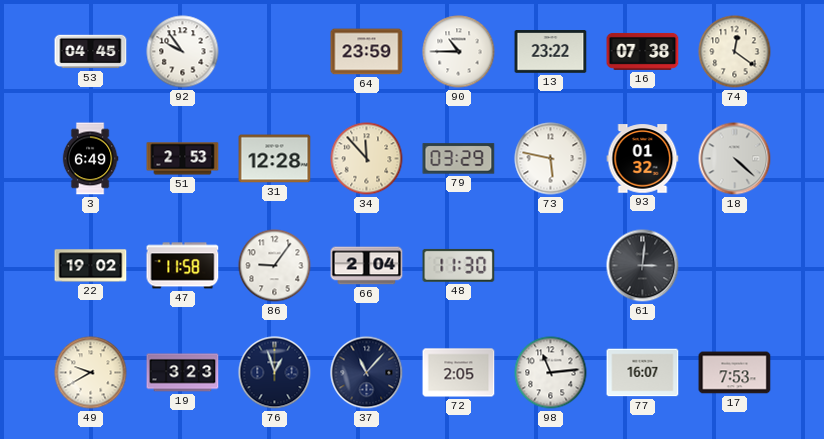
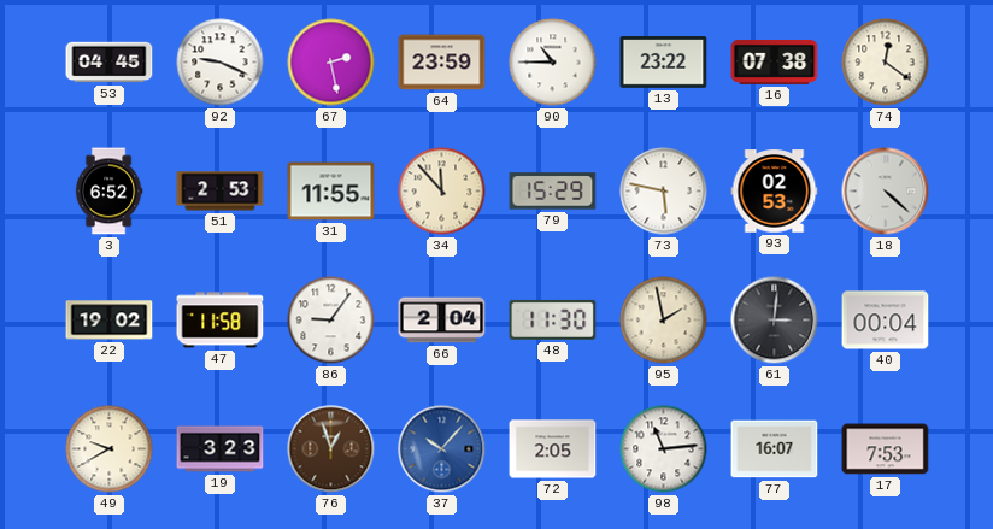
92: 9:54 -> 9:19 (221, 63)
67: none -> 2:28 (331, 63)
3: 6:49 -> 6:52 (108, 192)
31: 12:28 -> 11:55 (331, 192)
79: 03:29 -> 15:29 (553, 192)
93: 01:32 -> 02:53 (775, 192)
95: none -> 1:58 (664, 321)
40: none -> 00:04 (886, 321)
76 dial: navy -> brown (331, 449)
37: 11:07 -> 10:07 (442, 449)
37 dial: navy -> blue (442, 449)
